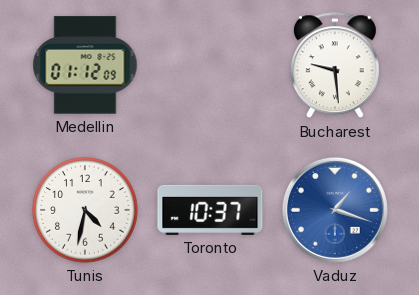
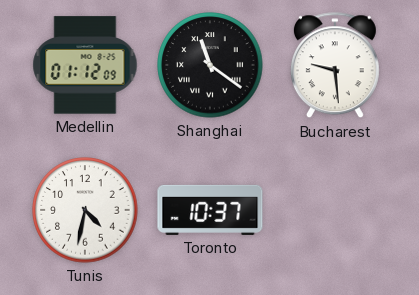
Shanghai: none -> 11:21 (210, 65)
Vaduz: 1:18 -> none (335, 210)
